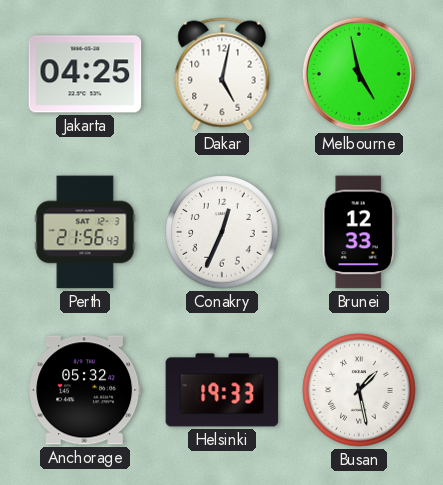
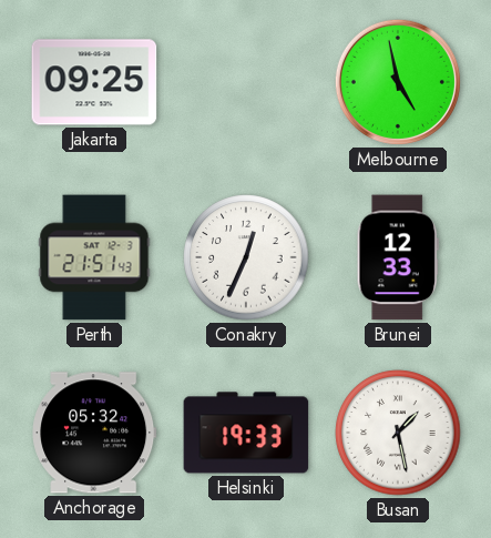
Jakarta: 04:25 -> 09:25 (94, 82)
Dakar: 5:02 -> none (222, 74)
Perth: 21:56 -> 21:51 (94, 257)
